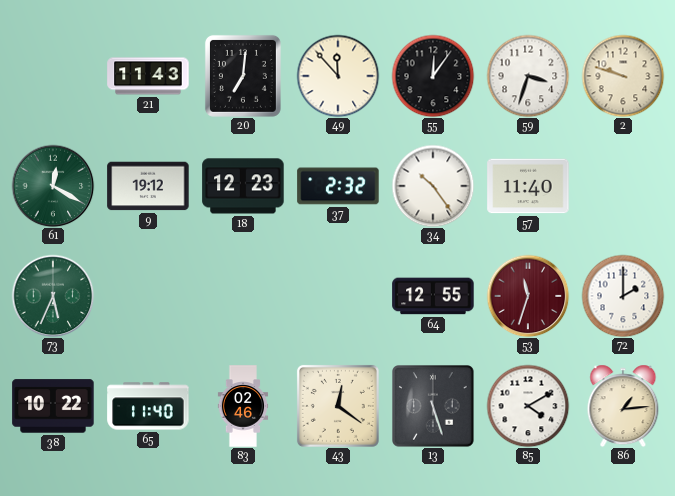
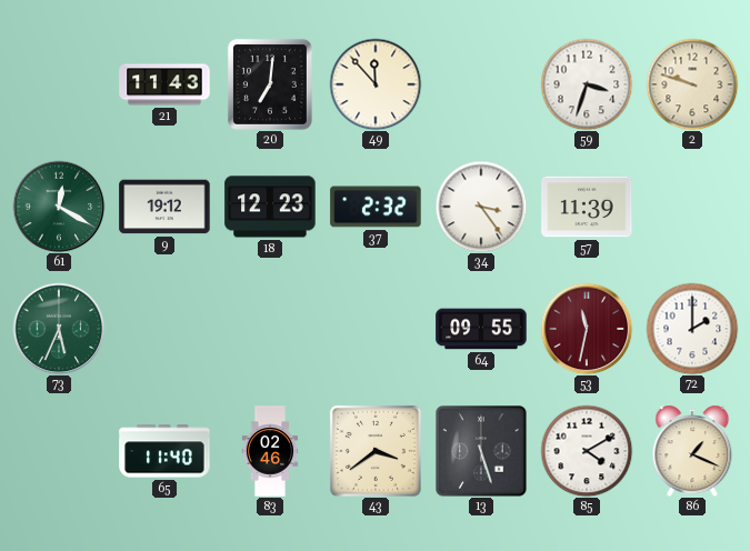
55: 12:06 -> none (433, 76)
34: 10:24 -> 3:24 (481, 207)
57: 11:40 -> 11:39 (587, 207)
64: 12:55 -> 09:55 (481, 329)
53: 11:33 -> 11:32 (587, 329)
38: 10:22 -> none (53, 406)
43: 12:21 -> 3:39 (376, 451)
86: 1:14 -> 1:19 (692, 451)
